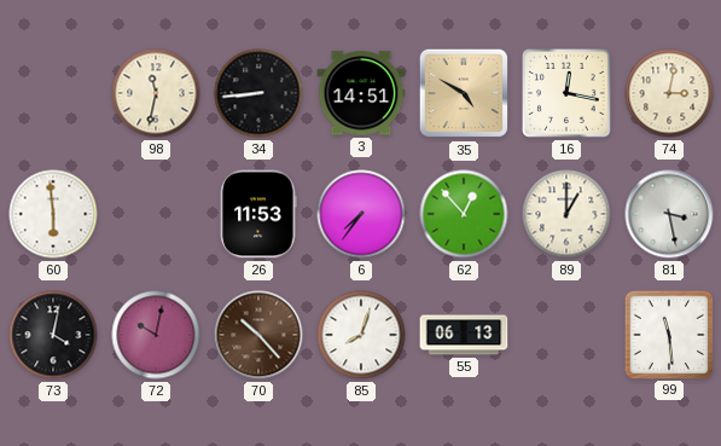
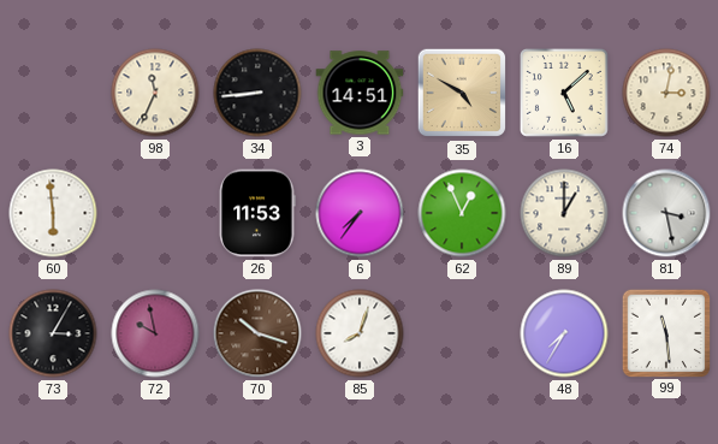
98: 11:32 -> 11:34 (155, 93)
16: 12:17 -> 5:08 (565, 94)
62: 12:53 -> 12:56 (462, 213)
73: 4:02 -> 3:05 (53, 333)
72: 10:02 -> 9:58 (155, 333)
70: 10:23 -> 10:18 (257, 333)
55: 06:13 -> none (464, 335)
48: none -> 7:35 (564, 333)
